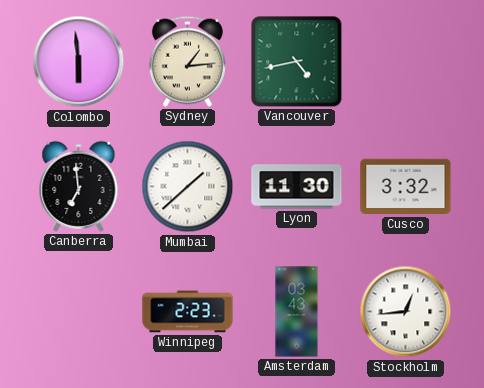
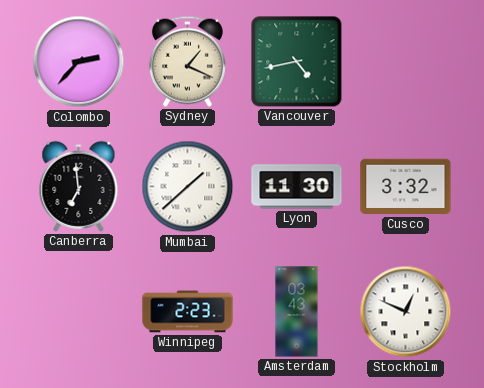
Colombo: 5:59 -> 2:37 (79, 62)
Sydney: 1:14 -> 1:19 (187, 61)
Stockholm: 12:44 -> 12:49 (406, 312)
